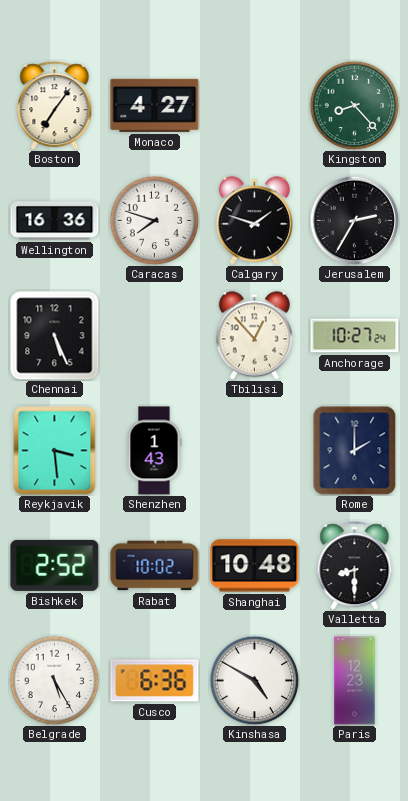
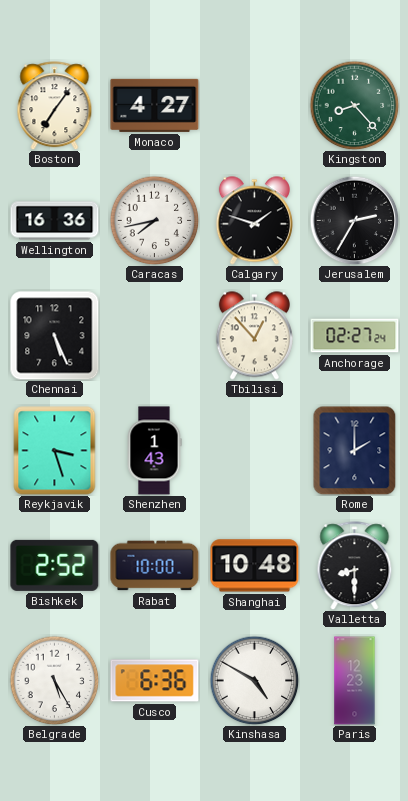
Caracas: 7:48 -> 7:43 (154, 220)
Anchorage: 10:27 -> 02:27 (355, 336)
Reykjavik: 3:29 -> 3:27 (55, 451)
Rabat: 10:02 -> 10:00 (155, 566)
